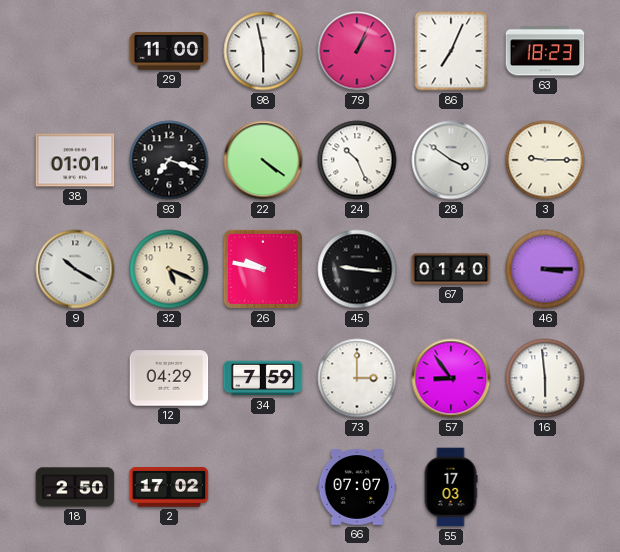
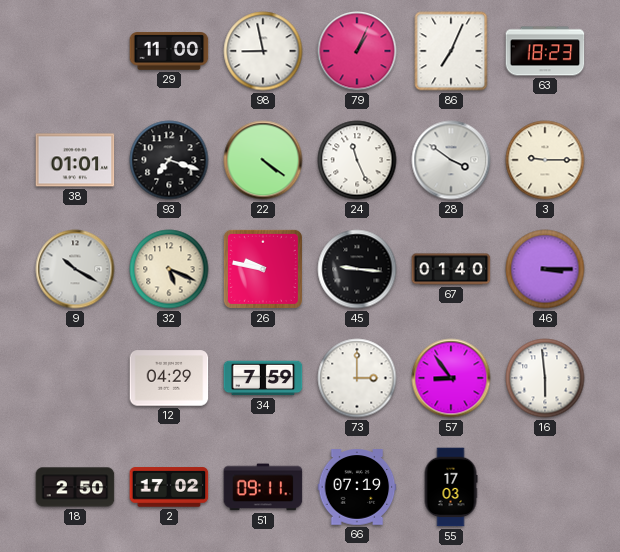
98: 5:58 -> 8:58 (263, 51)
24: 10:26 -> 11:26 (357, 160)
51: none -> 09:11 (263, 487)
66: 07:07 -> 07:19 (357, 487)
